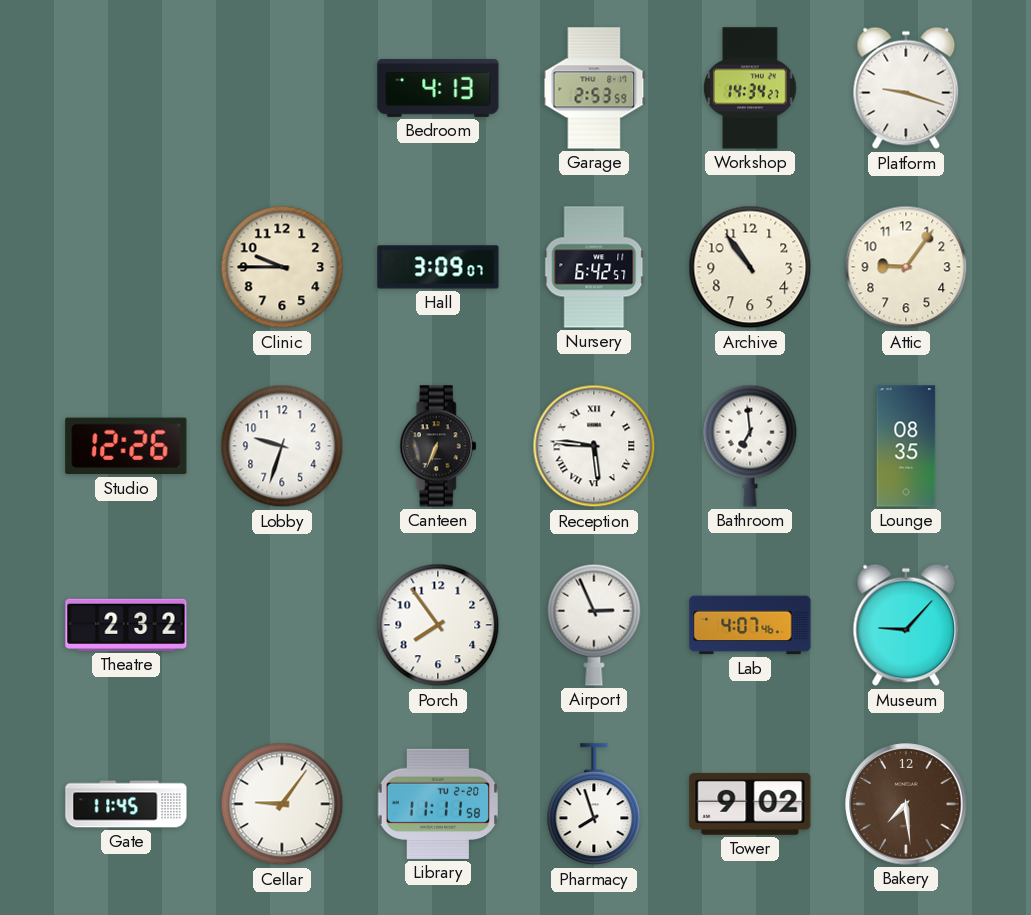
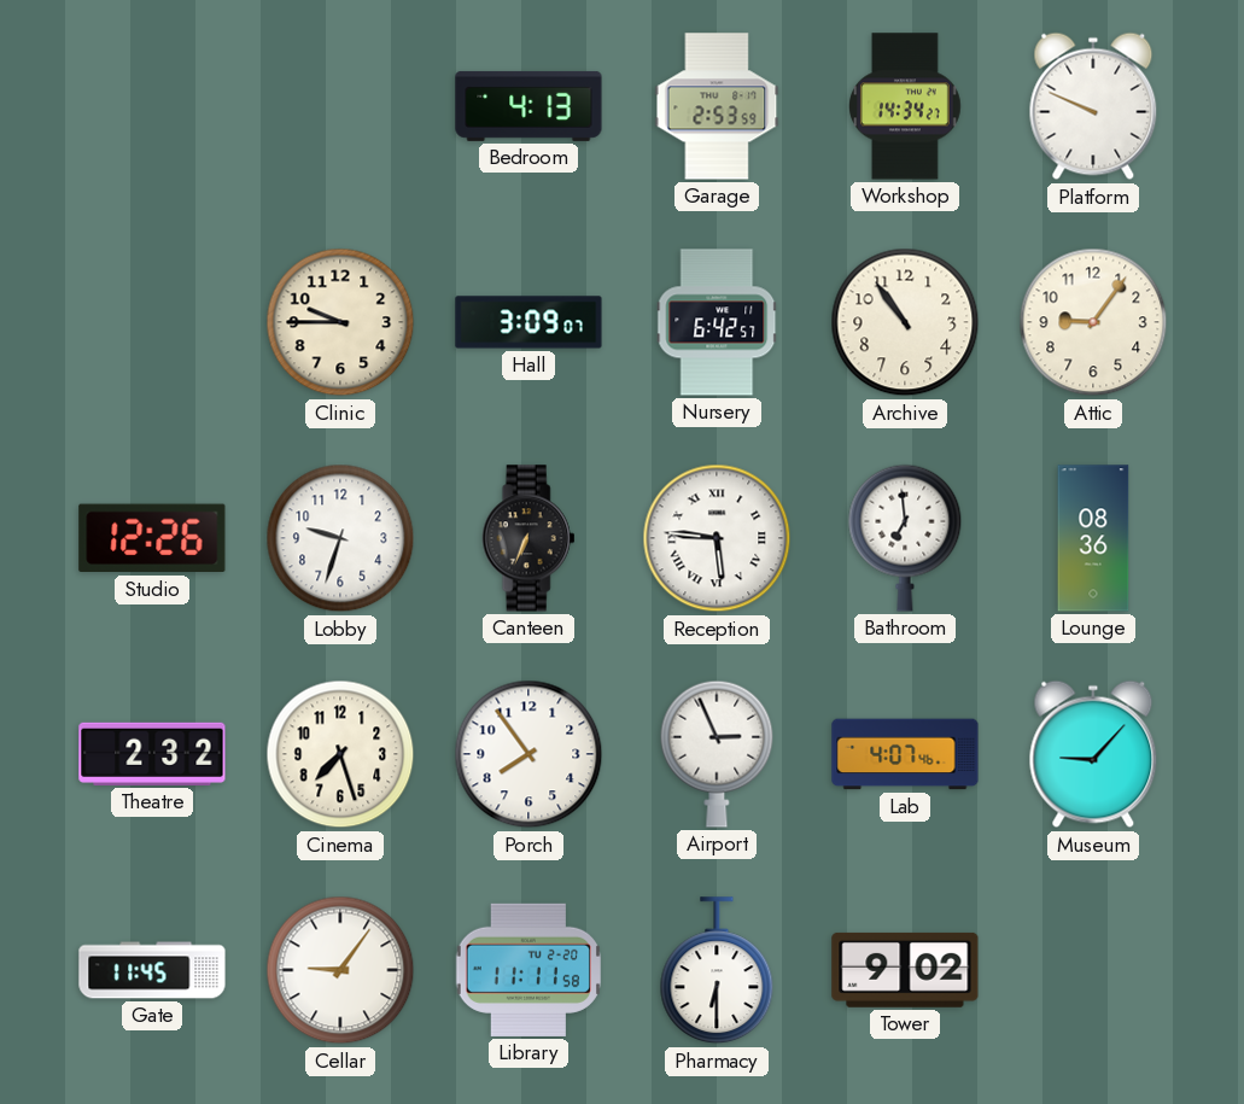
Platform: 9:18 -> 9:49 (1093, 106)
Lounge: 08:35 -> 08:36 (1093, 538)
Cinema: none -> 7:27 (340, 754)
Pharmacy: 7:57 -> 6:30 (717, 971)
Bakery: 7:29 -> none (906, 804)
